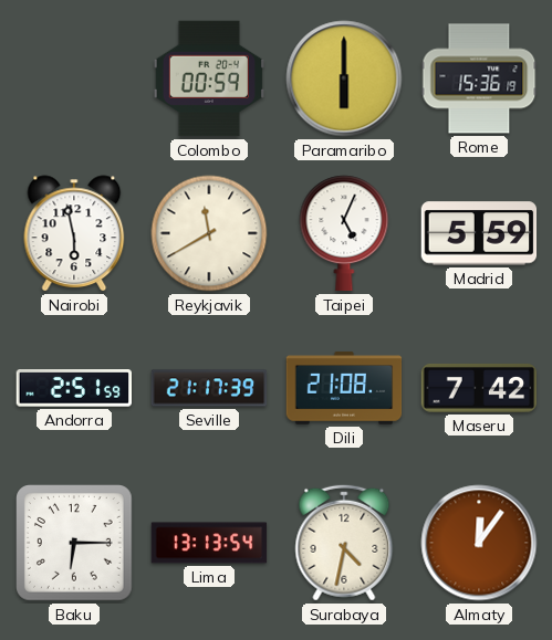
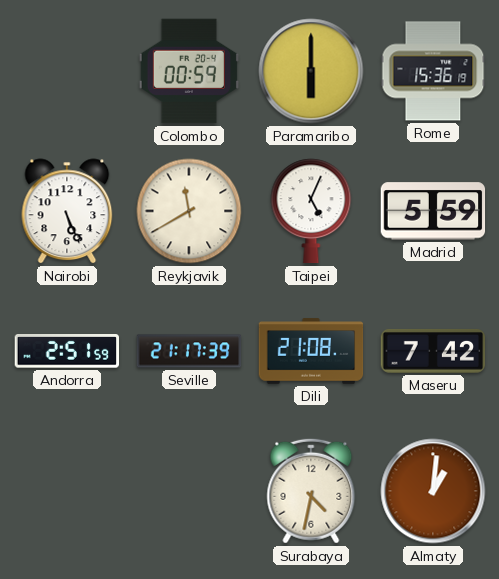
Nairobi: 5:58 -> 5:26 (67, 211)
Baku: 6:15 -> none (75, 544)
Lima: 13:13 -> none (209, 543)
Almaty: 12:06 -> 1:01 (433, 491)
